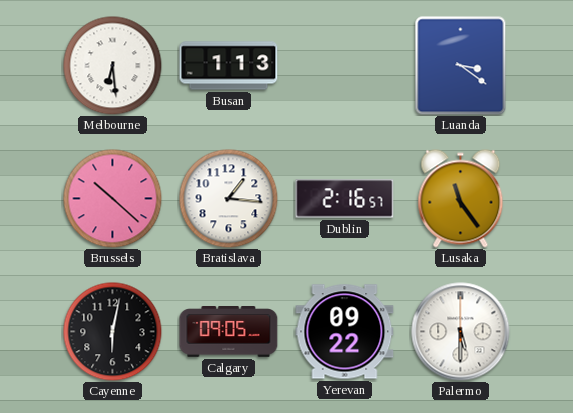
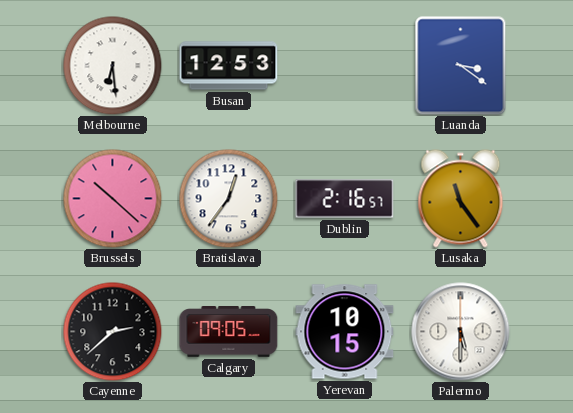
Busan: 1:13 -> 12:53 (229, 66)
Bratislava: 1:16 -> 12:36 (229, 199)
Cayenne: 6:02 -> 2:38 (113, 332)
Yerevan: 09:22 -> 10:15 (345, 332)
